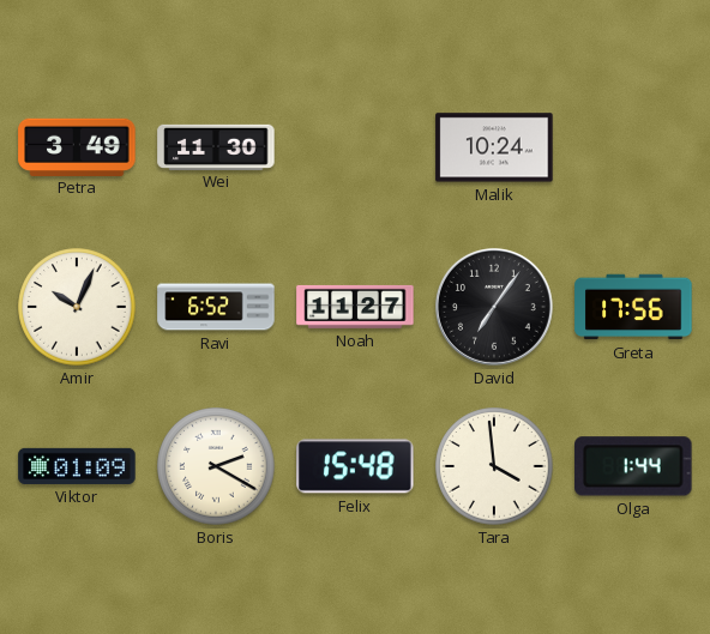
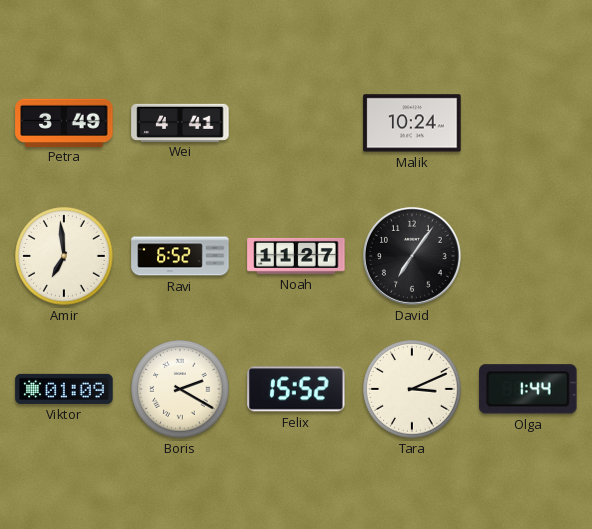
Wei: 11:30 -> 4:41 (180, 122)
Amir: 10:04 -> 6:59 (64, 256)
Greta: 17:56 -> none (633, 307)
Felix: 15:48 -> 15:52 (296, 389)
Tara: 3:59 -> 3:11 (412, 389)
